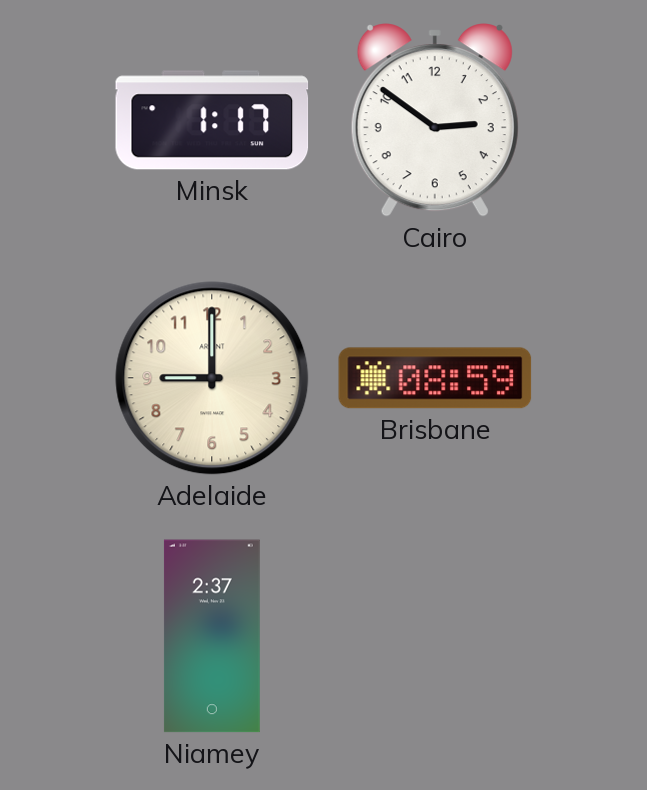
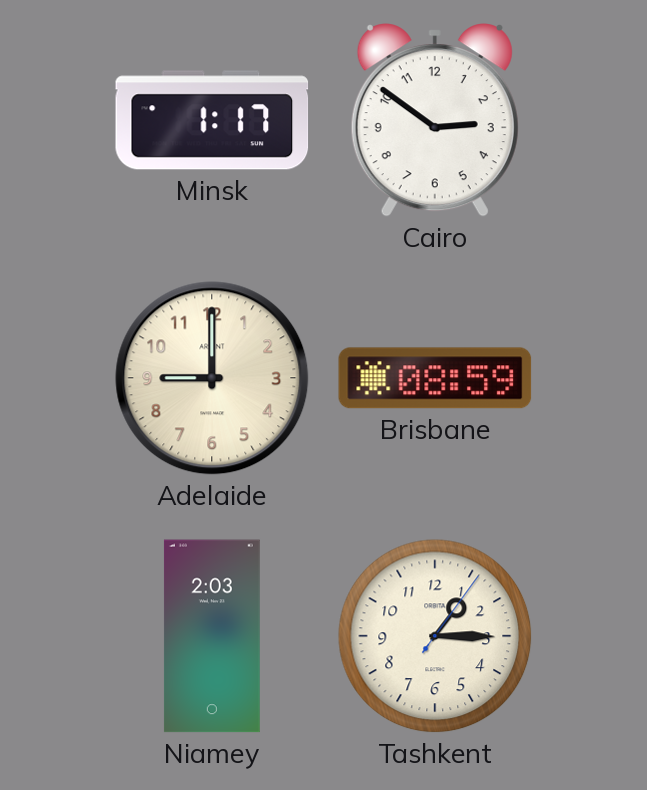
Niamey: 2:37 -> 2:03 (212, 636)
Tashkent: none -> 1:15 (435, 636)
